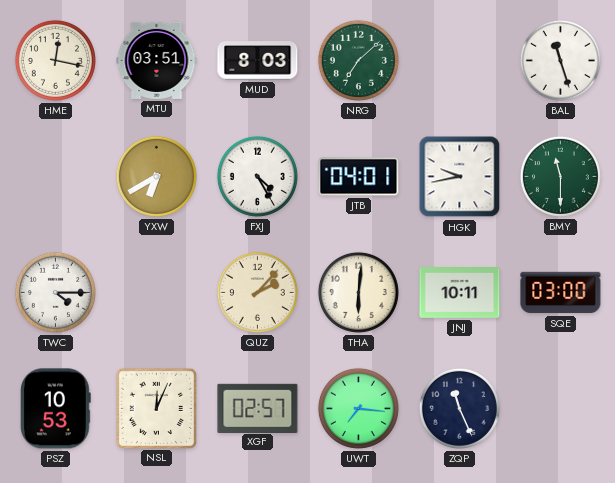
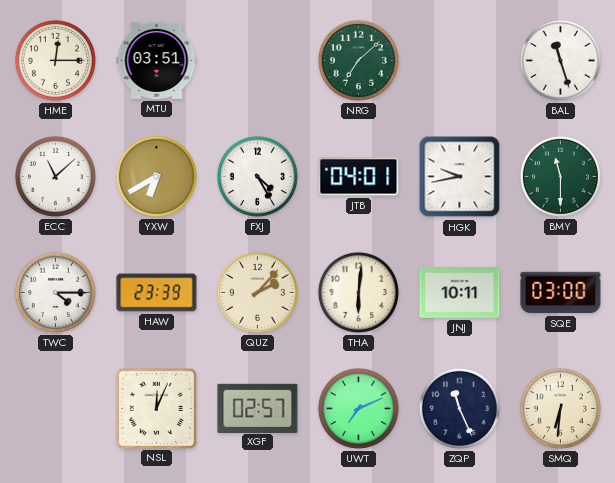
HME: 12:17 -> 12:15 (55, 60)
MUD: 8:03 -> none (258, 61)
ECC: none -> 11:08 (55, 176)
HAW: none -> 23:39 (157, 293)
PSZ: 10:53 -> none (56, 409)
UWT: 7:16 -> 7:11 (358, 408)
SMQ: none -> 6:31 (560, 408)
